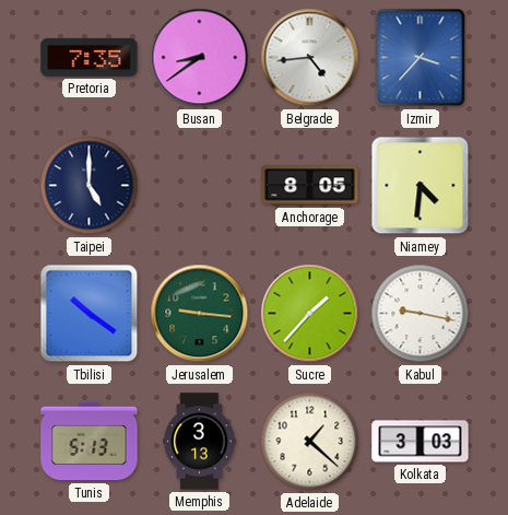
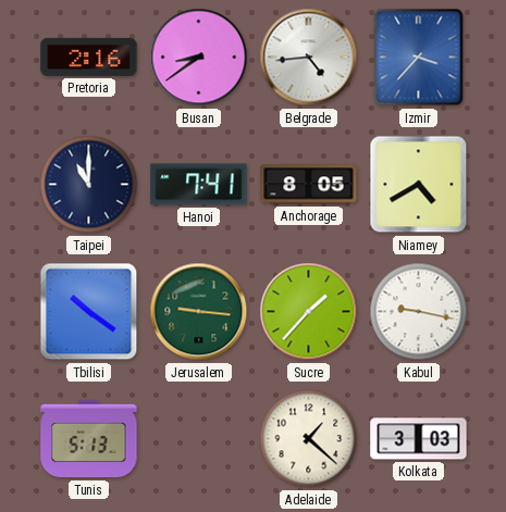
Pretoria: 7:35 -> 2:16 (89, 57)
Taipei: 5:00 -> 11:00 (89, 185)
Hanoi: none -> 7:41 (199, 185)
Niamey: 4:31 -> 4:40 (419, 185)
Memphis: 3:13 -> none (200, 442)
